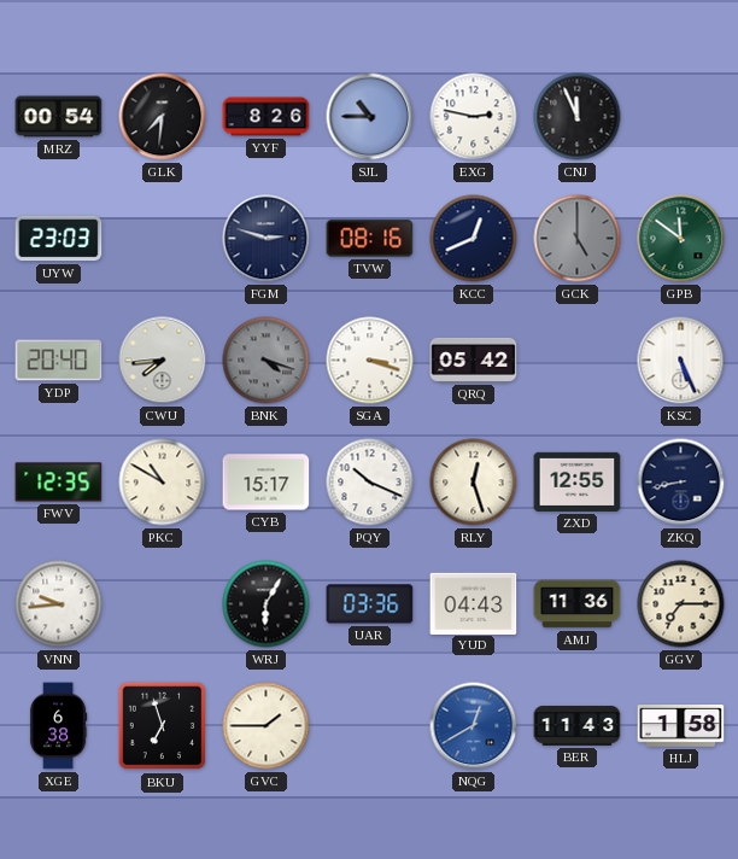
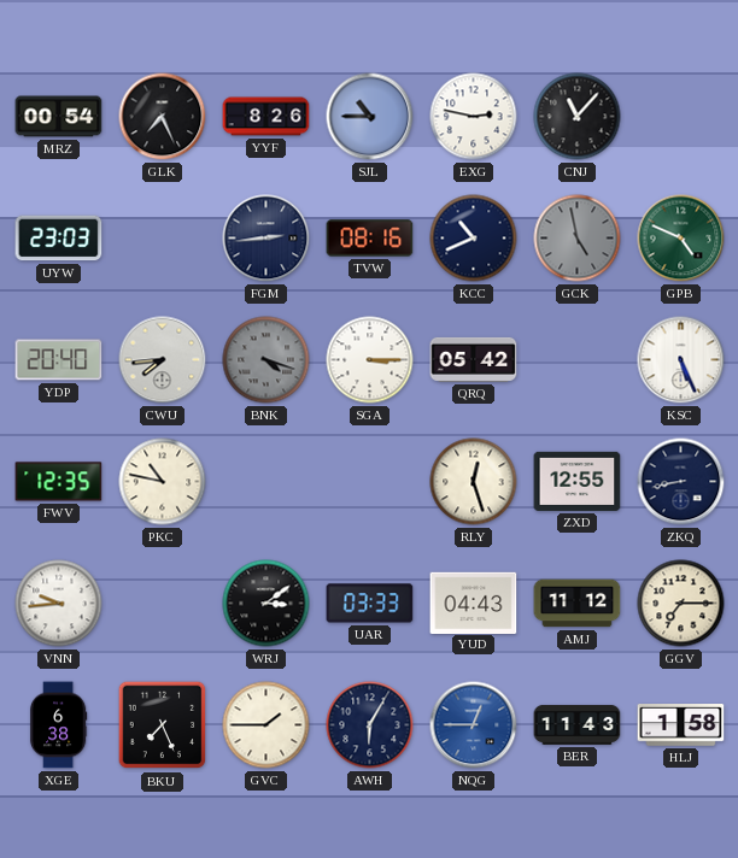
GLK: 7:31 -> 7:26 (163, 117)
CNJ: 11:56 -> 11:07 (578, 117)
FGM: 2:48 -> 2:44 (266, 239)
KCC: 12:41 -> 10:41 (474, 239)
GCK: 5:00 -> 4:58 (578, 239)
GPB: 11:51 -> 4:49 (681, 239)
SGA: 3:18 -> 3:15 (370, 360)
PKC: 10:50 -> 10:47 (163, 482)
CYB: 15:17 -> none (266, 483)
PQY: 10:19 -> none (370, 483)
WRJ: 6:05 -> 3:09 (266, 604)
UAR: 03:36 -> 03:33 (370, 604)
AMJ: 11:36 -> 11:12 (578, 604)
BKU: 6:57 -> 7:26 (163, 725)
AWH: none -> 6:05 (370, 725)
NQG: 12:40 -> 12:45 (474, 725)
